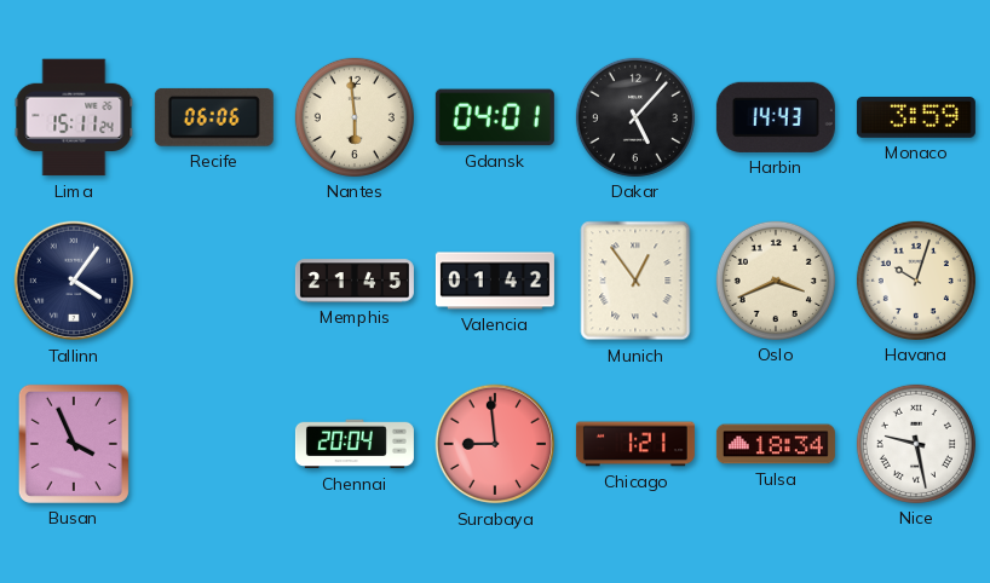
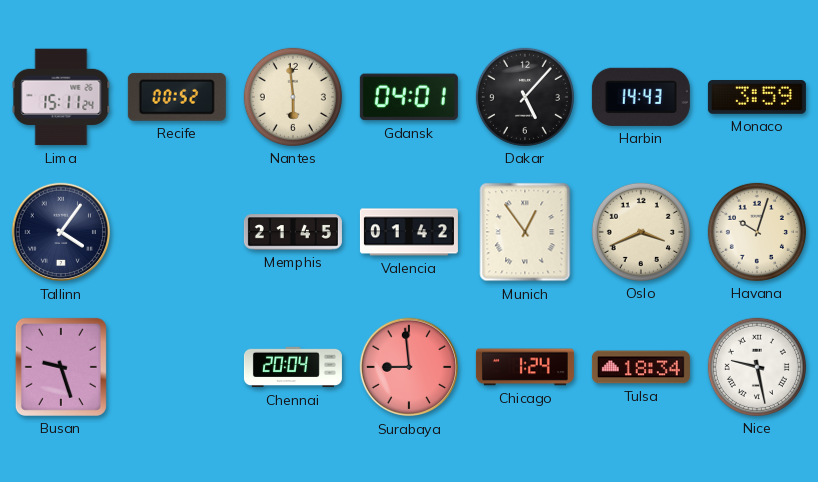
Recife: 06:06 -> 00:52 (177, 97)
Busan: 3:56 -> 9:27 (61, 367)
Chicago: 1:21 -> 1:24 (525, 367)
